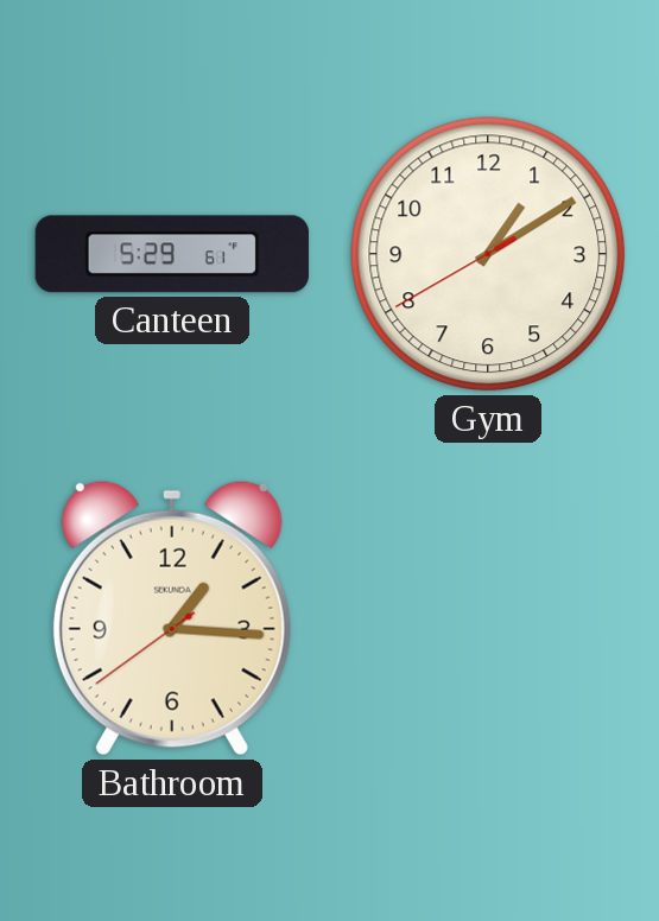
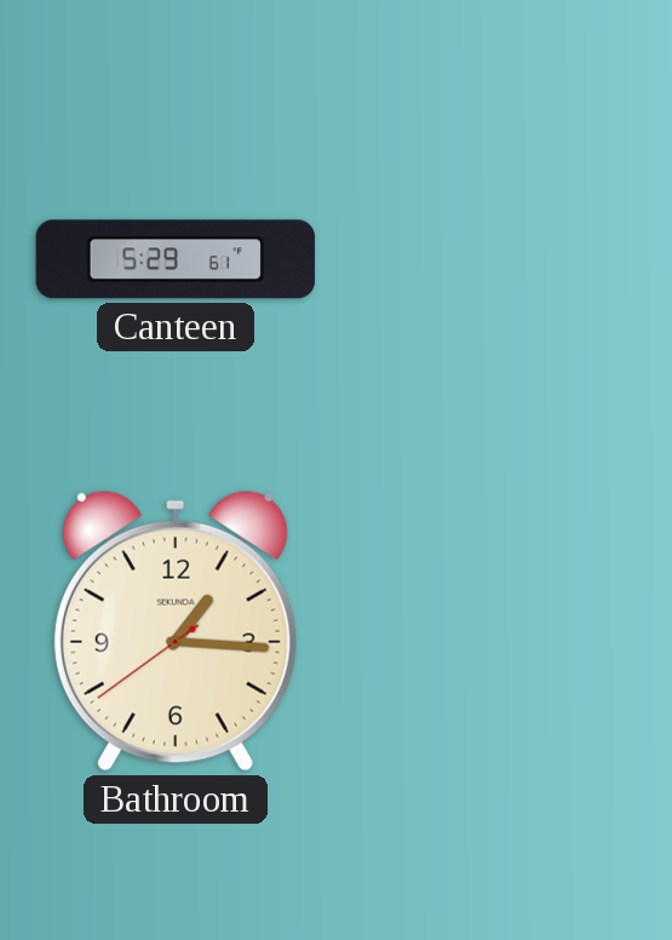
Gym: 1:09 -> none (488, 254)
